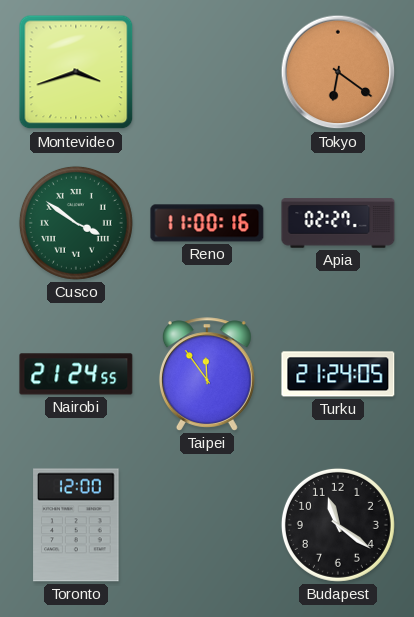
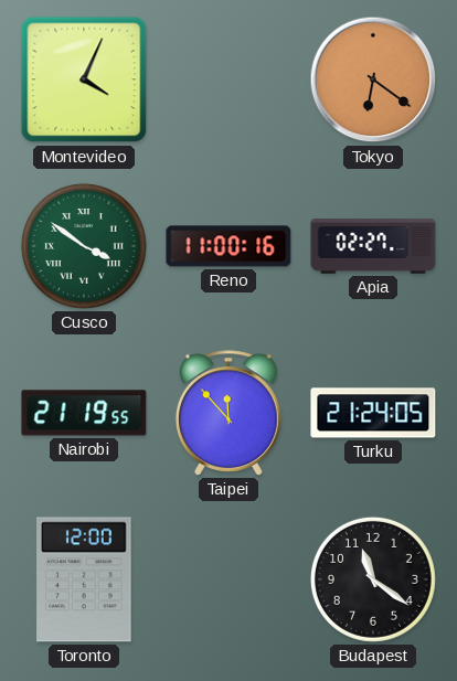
Montevideo: 3:42 -> 4:04 (84, 79)
Nairobi: 21:24 -> 21:19 (84, 413)
Taipei: 11:54 -> 11:53 (228, 413)
